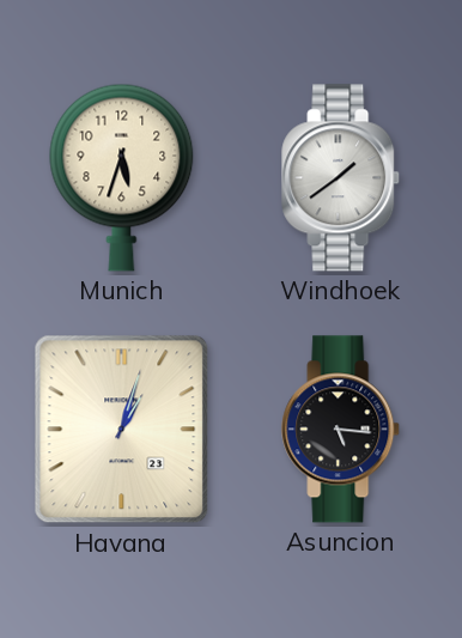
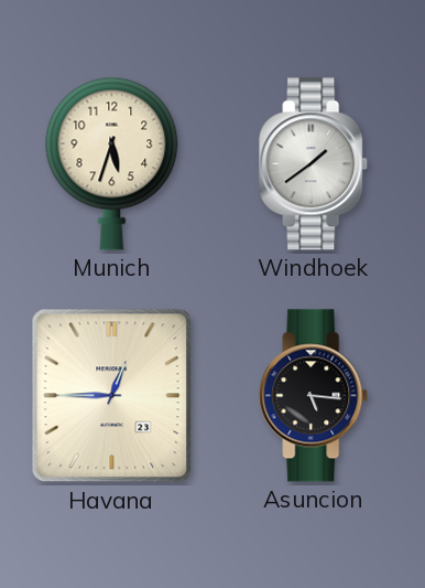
Havana: 1:03 -> 12:45 (112, 396)
